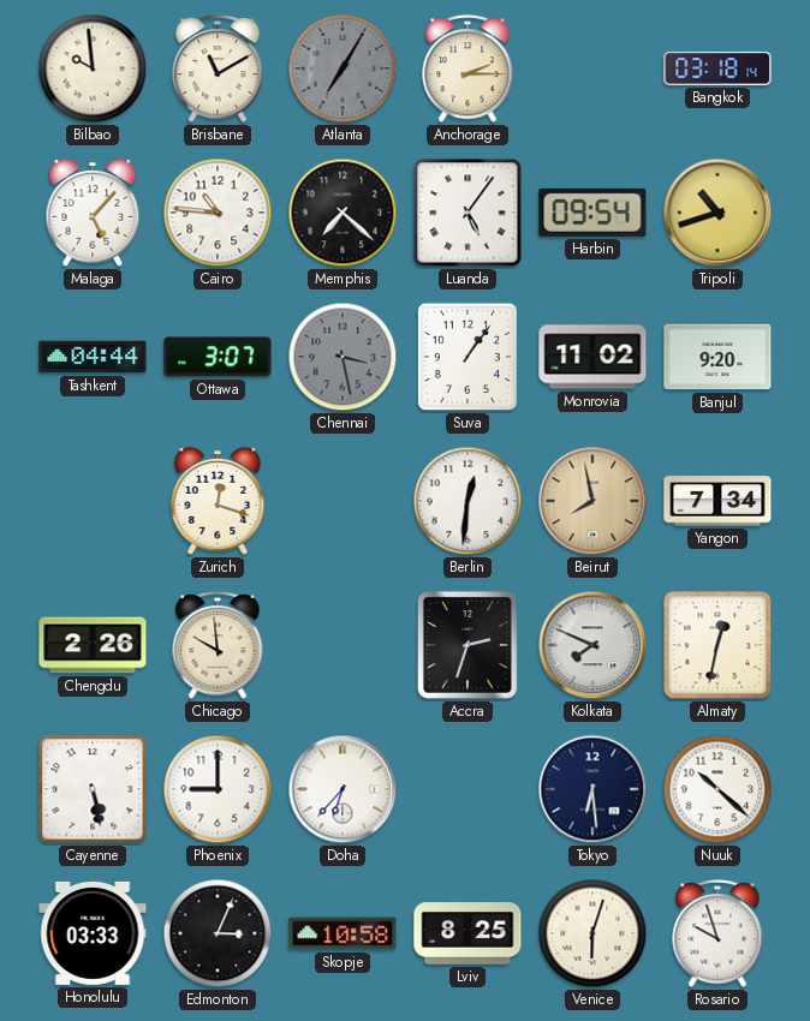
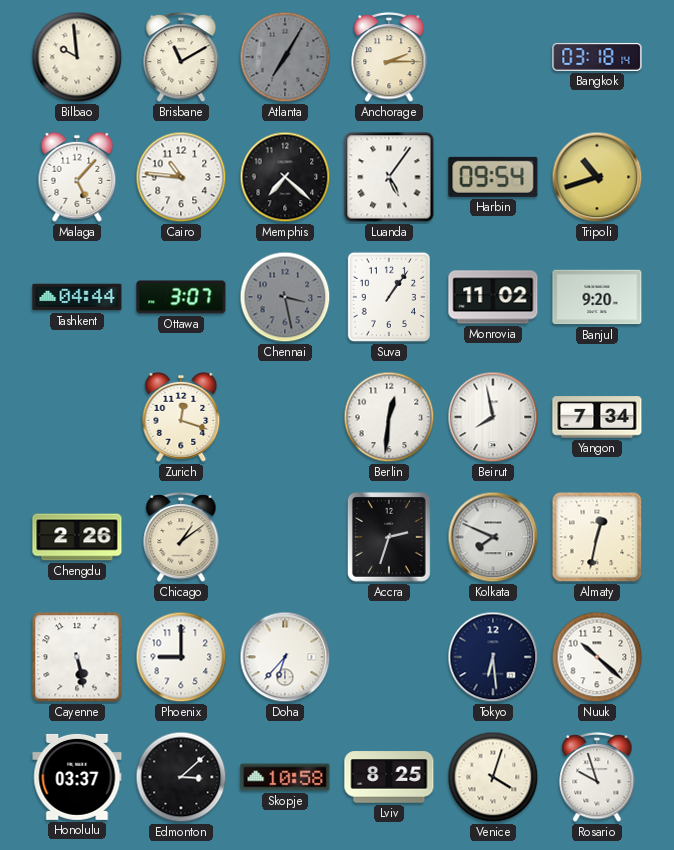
Beirut dial: champagne -> white (493, 417)
Chicago: 9:59 -> 1:09 (181, 538)
Honolulu: 03:33 -> 03:37 (77, 777)
Edmonton: 3:04 -> 3:08 (181, 777)
Venice: 6:03 -> 4:03 (493, 777)
